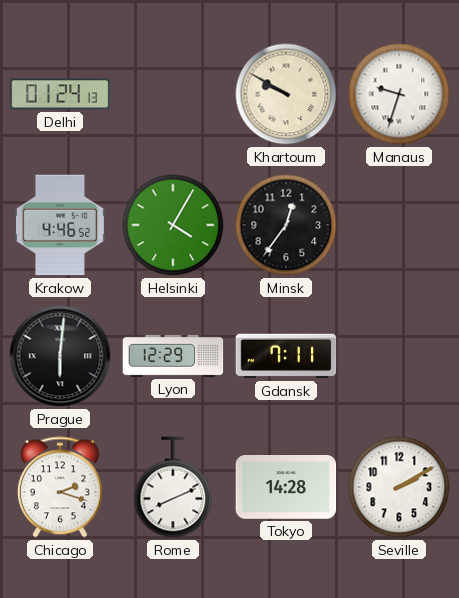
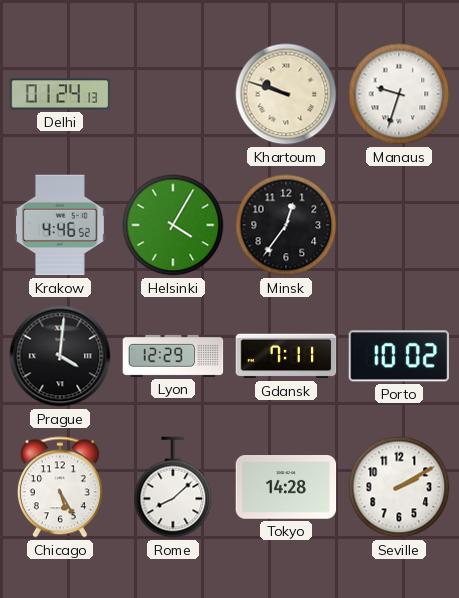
Khartoum: 9:50 -> 9:48 (286, 94)
Prague: 6:01 -> 4:01 (60, 356)
Porto: none -> 10:02 (399, 356)
Chicago: 2:18 -> 5:25 (60, 487)
Rome: 8:11 -> 8:08 (173, 487)
